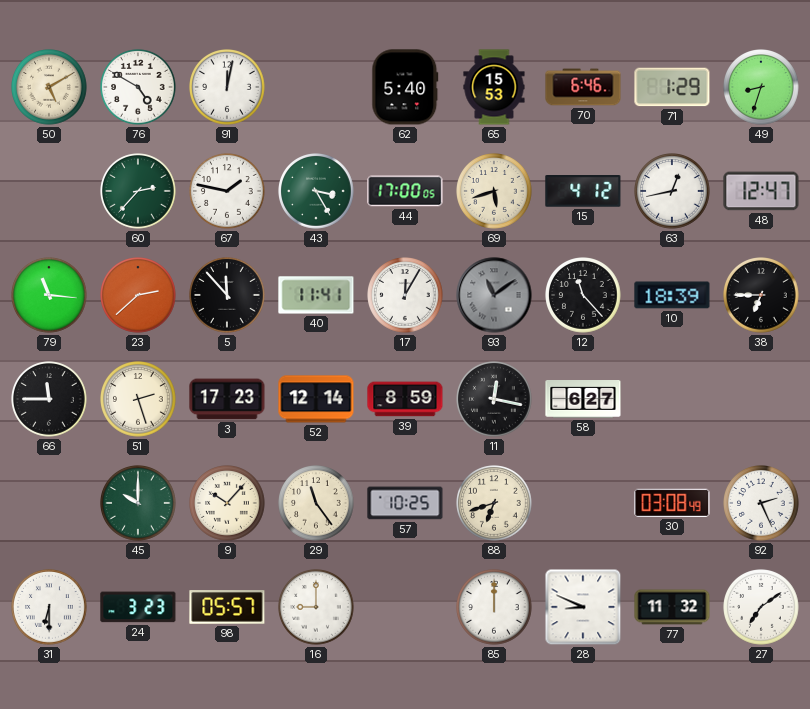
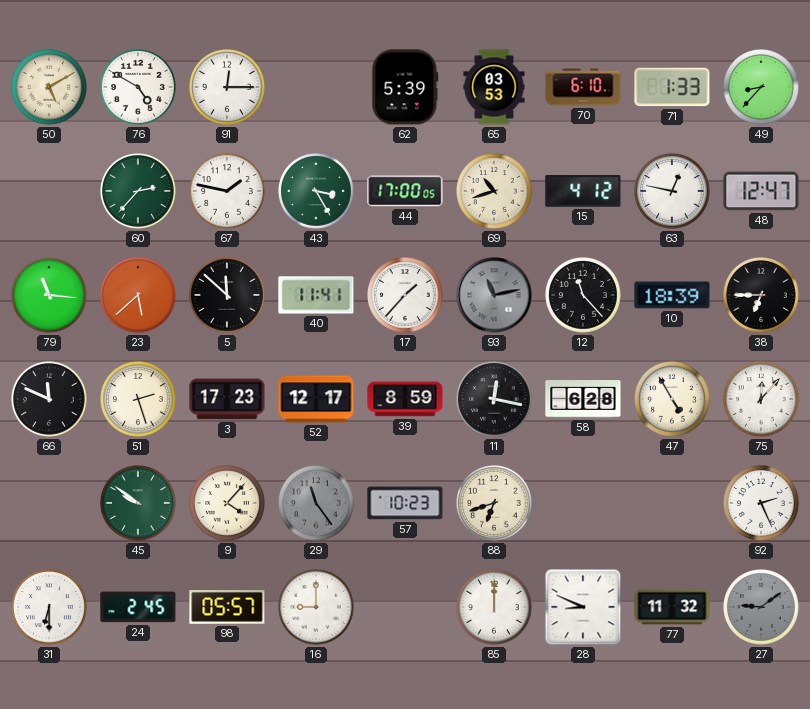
91: 12:02 -> 12:15 (227, 87)
62: 5:40 -> 5:39 (405, 87)
65: 15:53 -> 03:53 (494, 87)
70: 6:46 -> 6:10 (583, 87)
71: 1:29 -> 1:33 (672, 87)
49: 8:33 -> 8:37 (761, 87)
69: 5:42 -> 10:42 (494, 191)
63: 12:43 -> 12:47 (672, 191)
23: 2:38 -> 5:38 (138, 295)
5: 11:53 -> 11:52 (227, 295)
17: 12:05 -> 1:37 (405, 295)
93: 11:09 -> 11:13 (494, 295)
66: 11:45 -> 11:49 (49, 399)
52: 12:14 -> 12:17 (316, 399)
58: 6:27 -> 6:28 (583, 400)
47: none -> 4:55 (672, 399)
75: none -> 12:07 (761, 399)
45: 10:00 -> 9:51 (138, 503)
9: 10:07 -> 4:07 (227, 503)
29 dial: cream -> grey (316, 503)
57: 10:25 -> 10:23 (405, 503)
30: 03:08 -> none (672, 503)
24: 3:23 -> 2:45 (138, 607)
27: 7:09 -> 9:09 (761, 607)
27 dial: white -> grey (761, 607)
